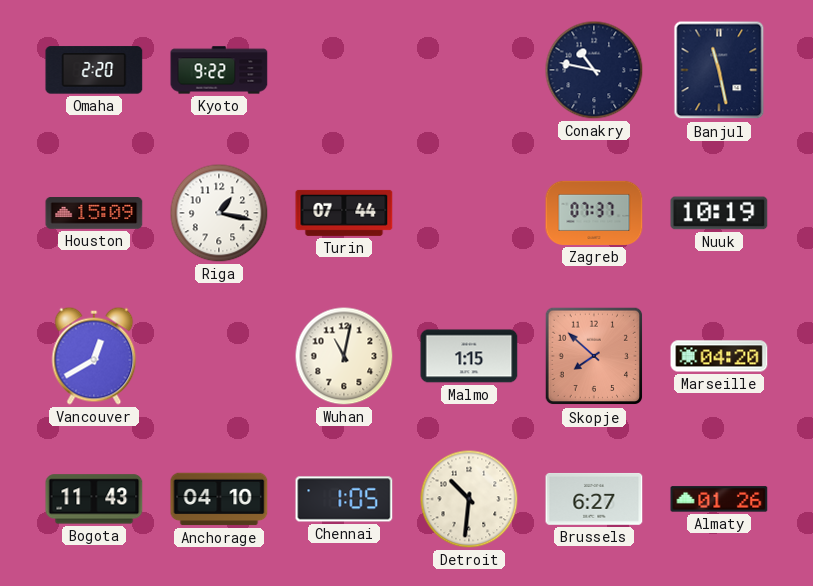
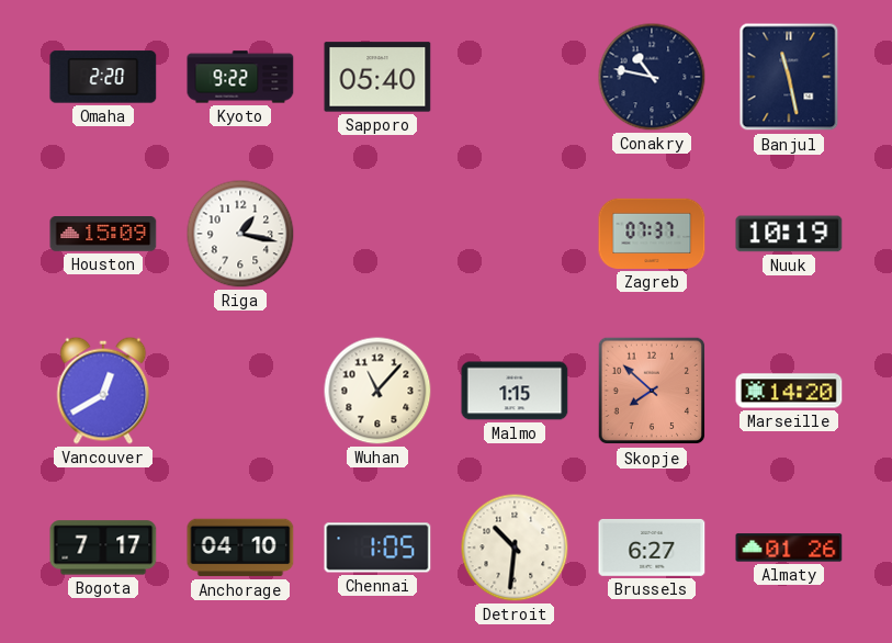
Sapporo: none -> 05:40 (377, 77)
Turin: 07:44 -> none (344, 213)
Wuhan: 11:02 -> 11:07 (377, 391)
Marseille: 04:20 -> 14:20 (789, 391)
Bogota: 11:43 -> 7:17 (103, 548)
